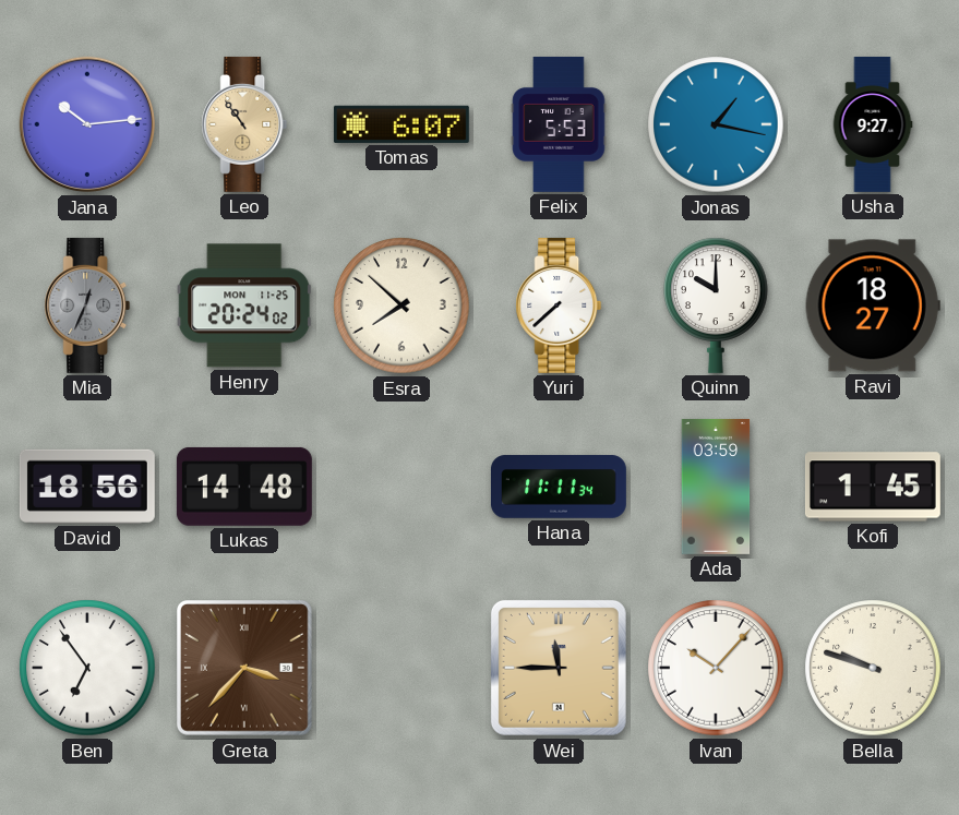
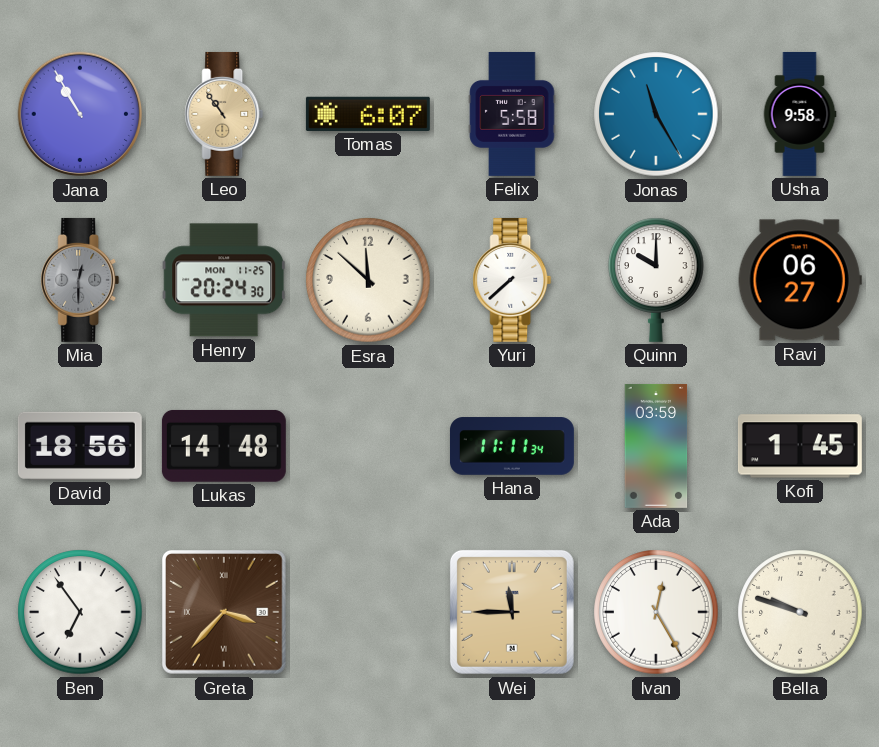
Jana: 10:14 -> 10:55 (80, 114)
Felix: 5:53 -> 5:58 (512, 114)
Jonas: 1:17 -> 11:25 (656, 114)
Usha: 9:27 -> 9:58 (800, 114)
Mia: 12:34 -> 12:30 (80, 280)
Henry: 20:24:02 -> 20:24:30 (224, 280)
Esra: 7:52 -> 11:52 (368, 280)
Ravi: 18:27 -> 06:27 (800, 280)
Ivan: 10:07 -> 12:25 (656, 612)
